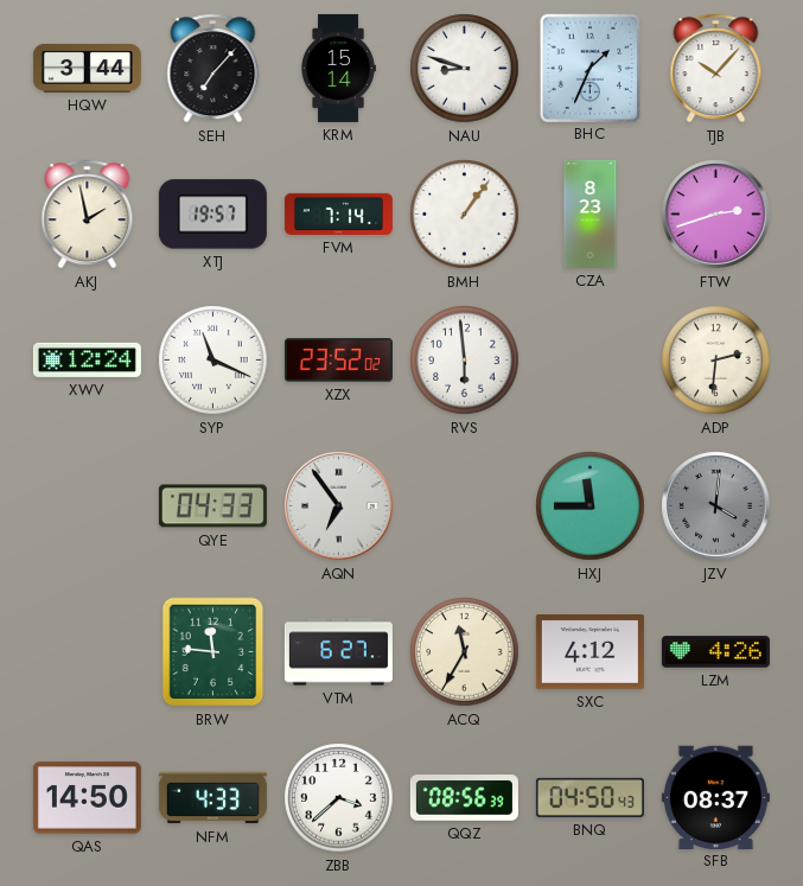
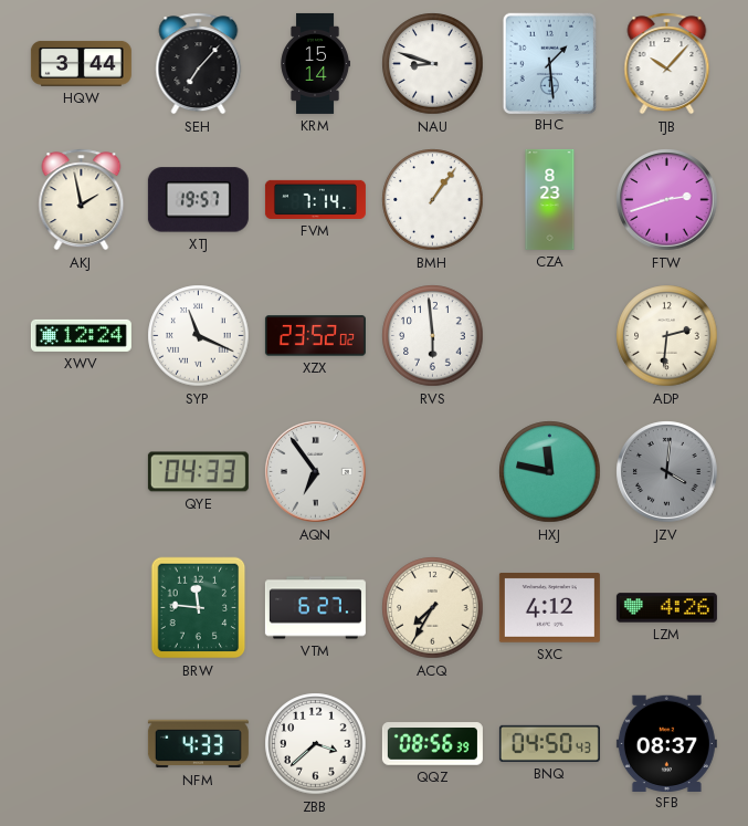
BHC: 1:34 -> 1:29 (549, 63)
HXJ: 11:45 -> 11:47 (550, 472)
ACQ: 11:35 -> 7:35 (433, 608)
QAS: 14:50 -> none (87, 798)
